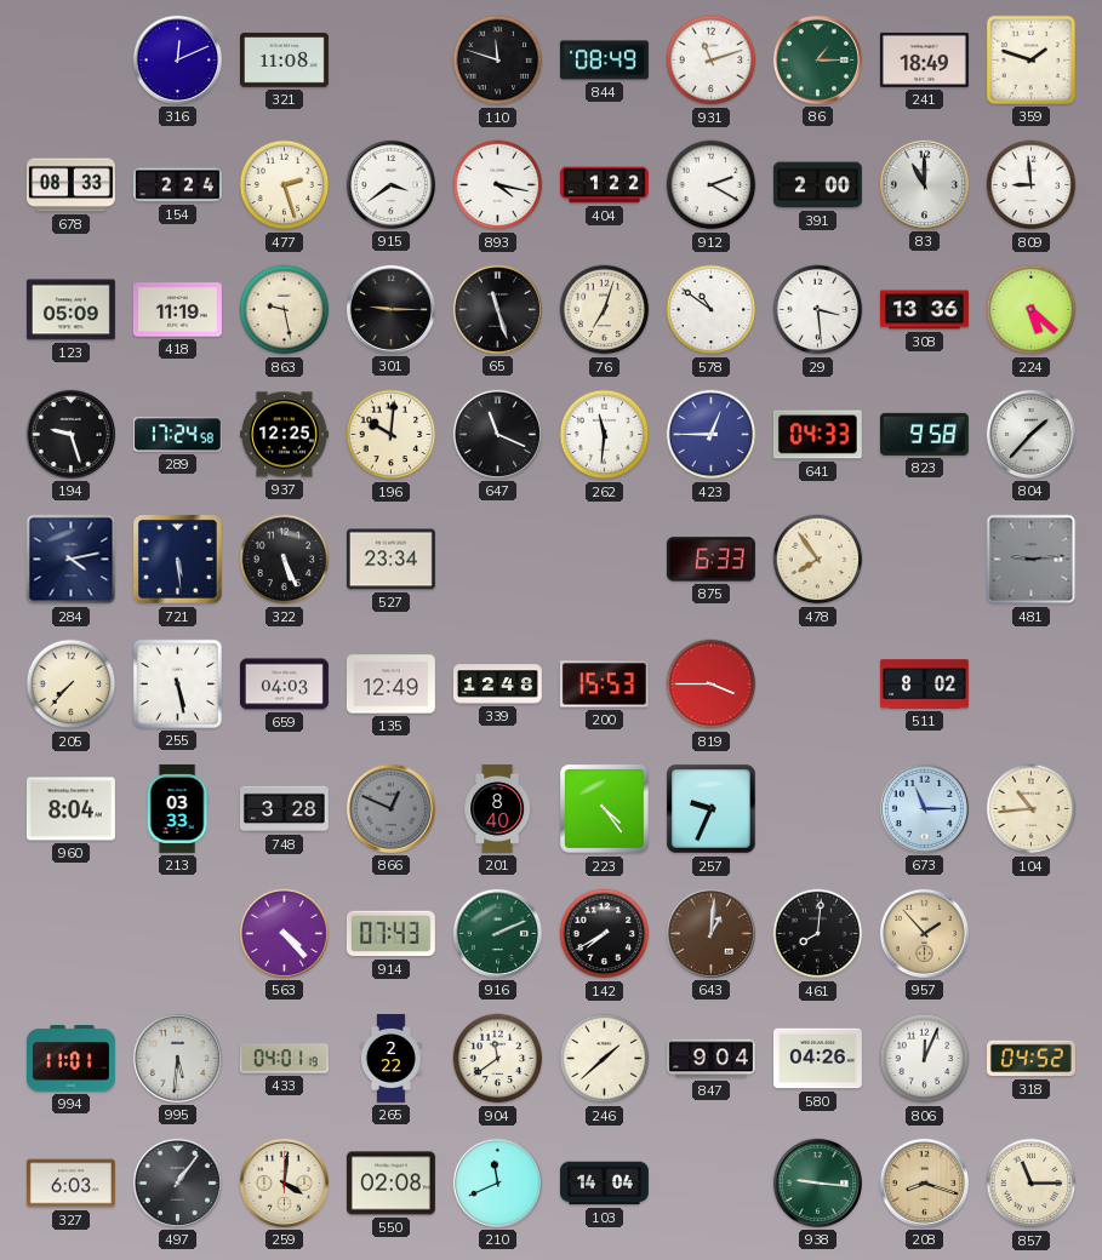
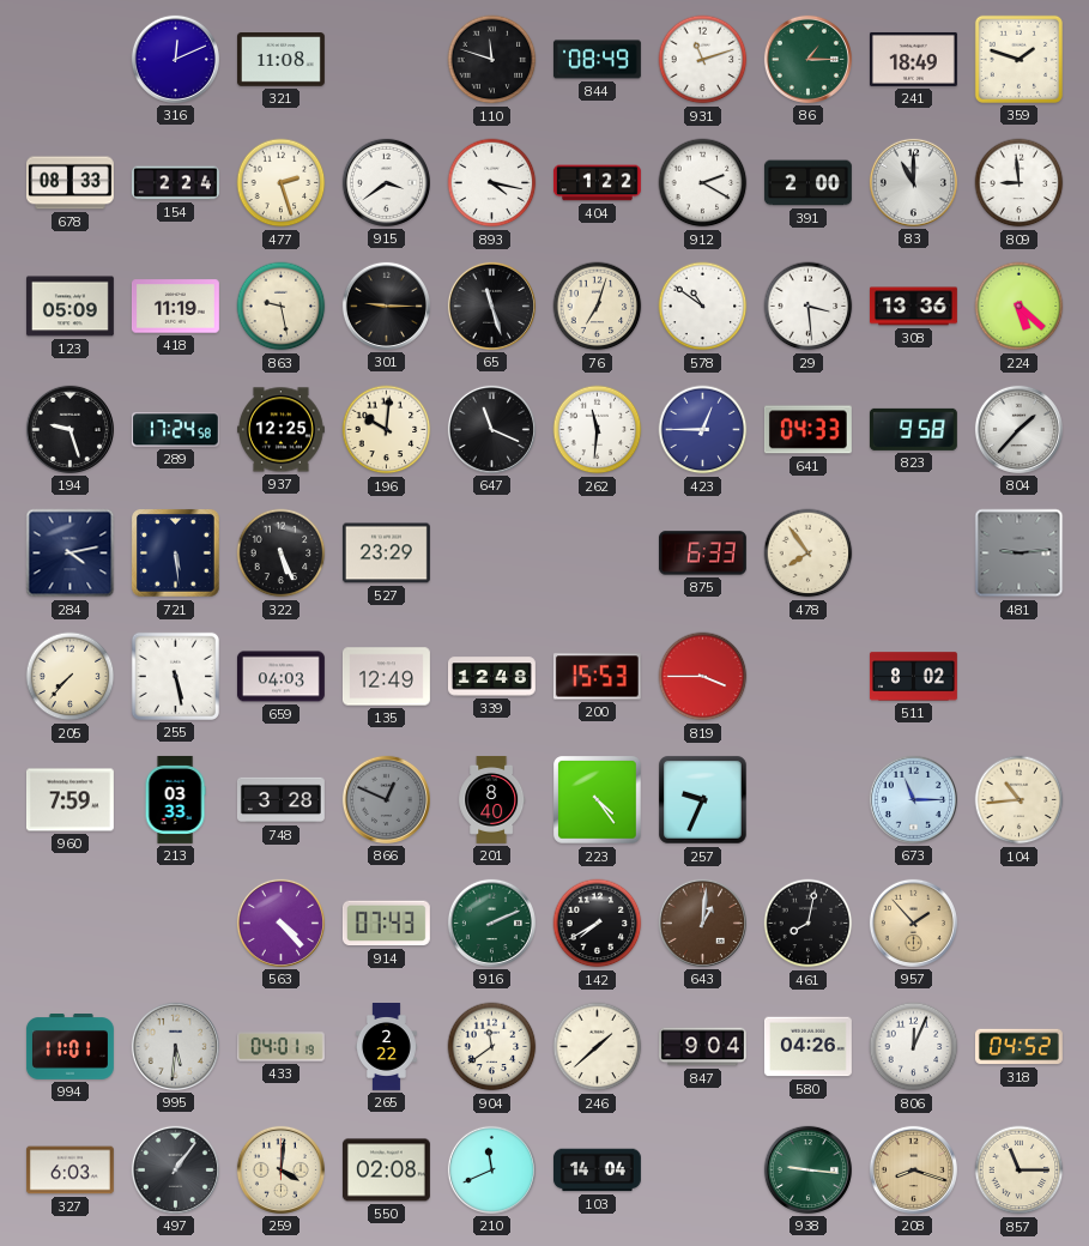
527: 23:34 -> 23:29 (386, 554)
960: 8:04 -> 7:59 (69, 800)
461: 8:01 -> 8:02 (809, 924)
